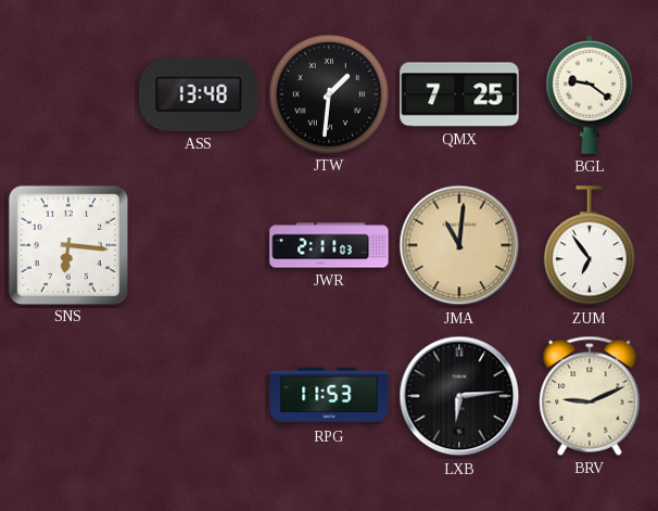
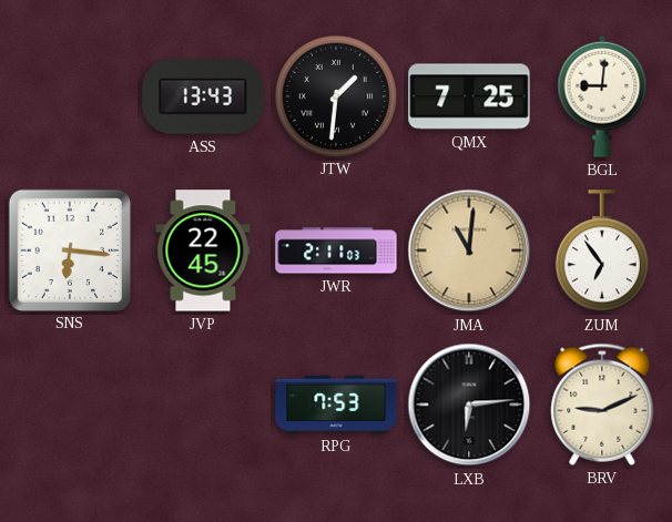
ASS: 13:48 -> 13:43 (203, 96)
BGL: 9:21 -> 9:01 (602, 96)
JVP: none -> 22:45 (203, 250)
RPG: 11:53 -> 7:53 (336, 405)
